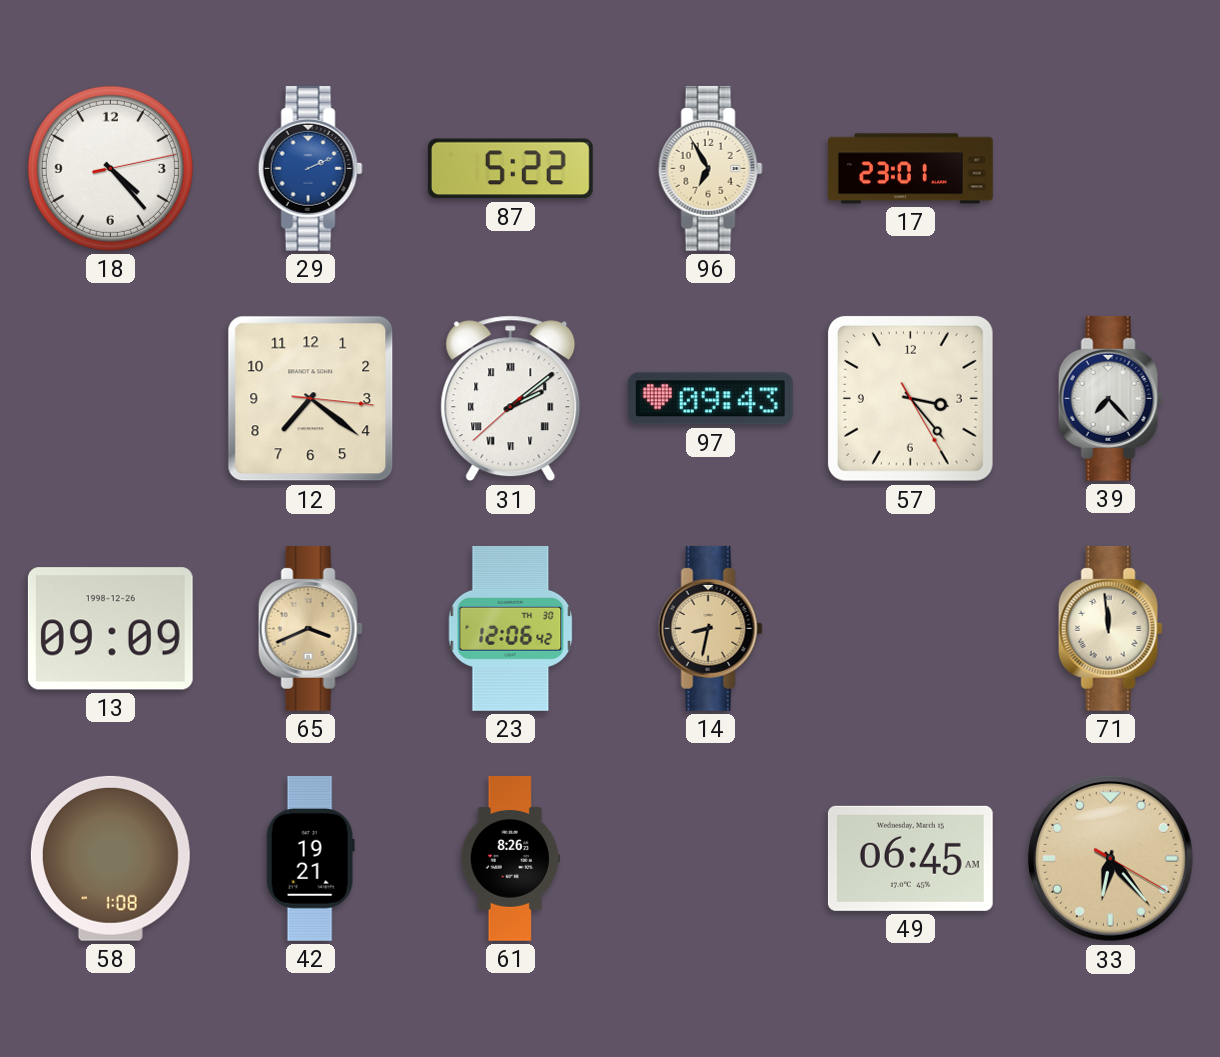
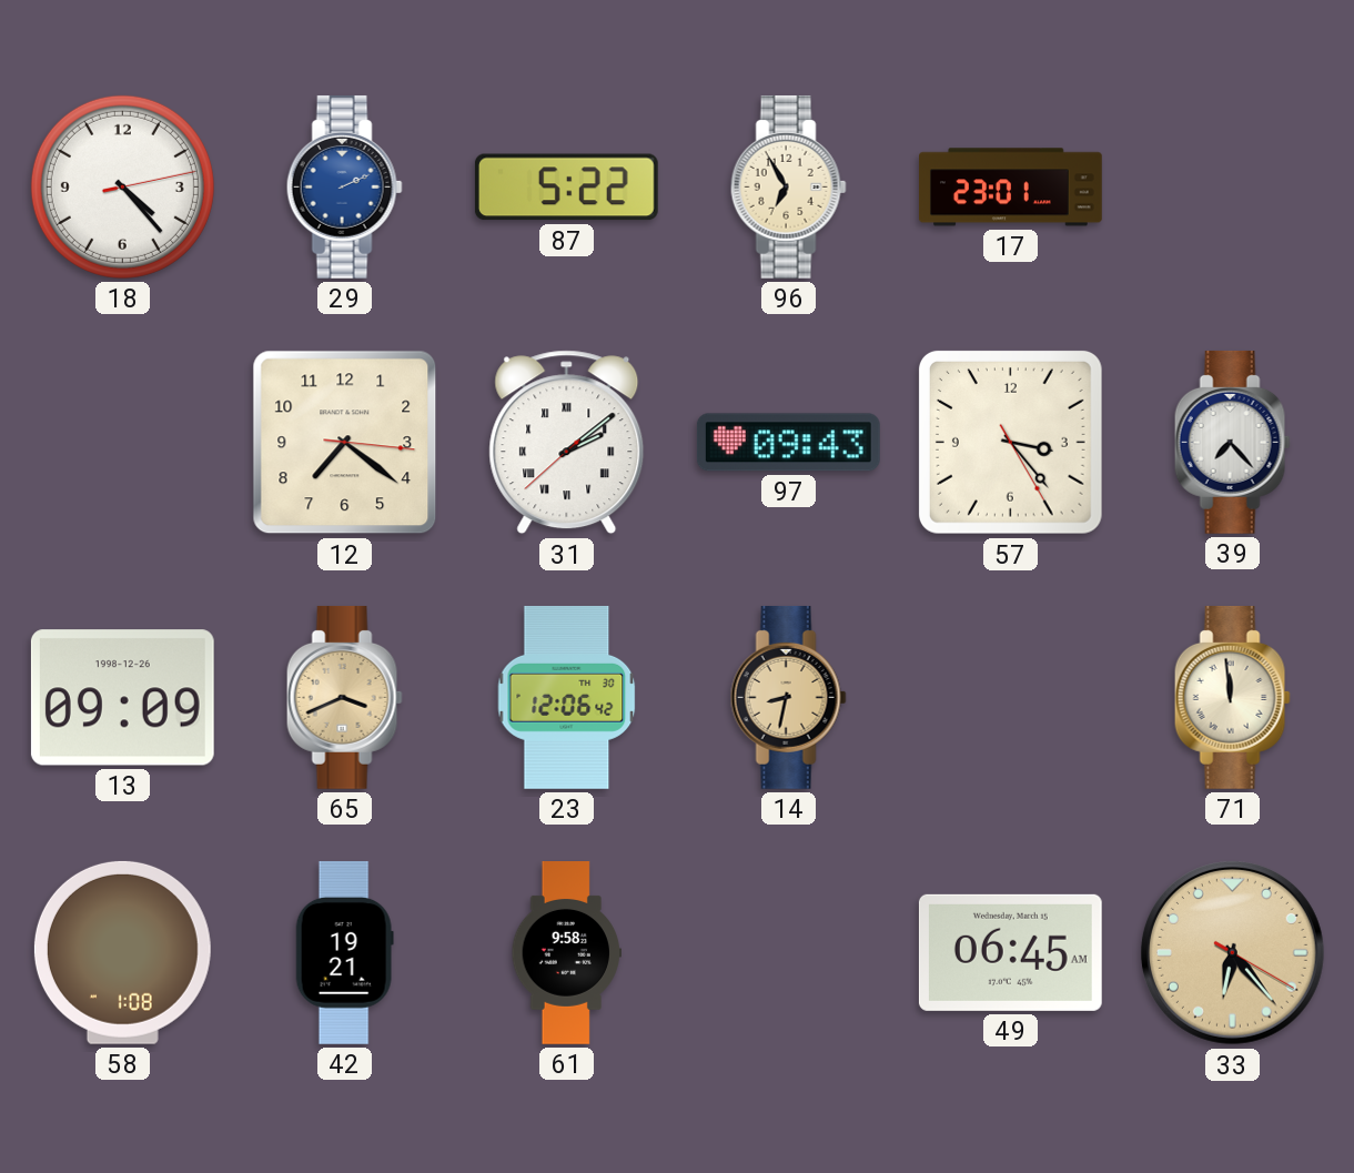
61: 8:26 -> 9:58 (566, 953)
